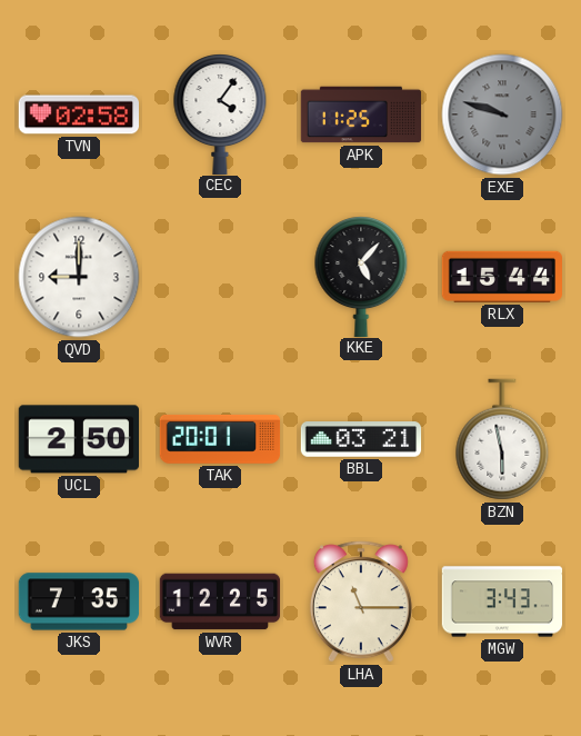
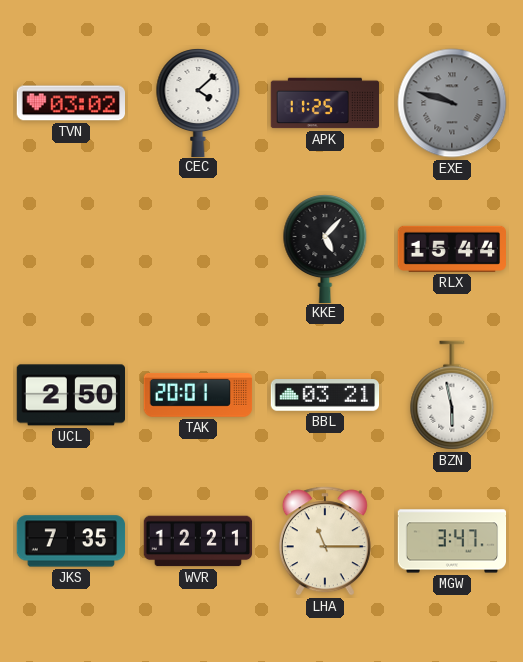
TVN: 02:58 -> 03:02 (71, 103)
CEC: 4:06 -> 4:08 (198, 102)
QVD: 9:00 -> none (79, 277)
WVR: 12:25 -> 12:21 (198, 541)
MGW: 3:43 -> 3:47 (452, 541)
